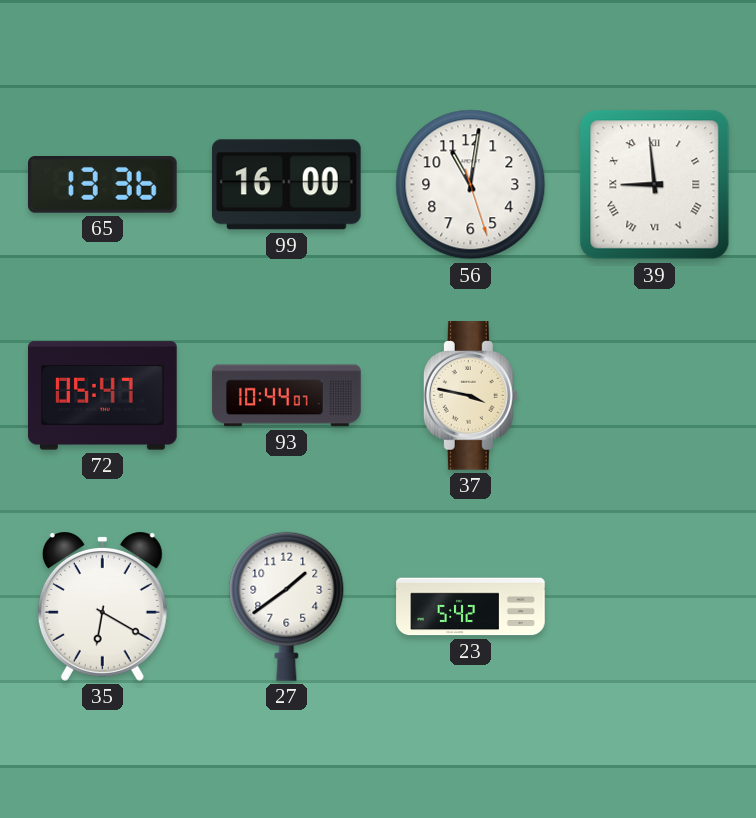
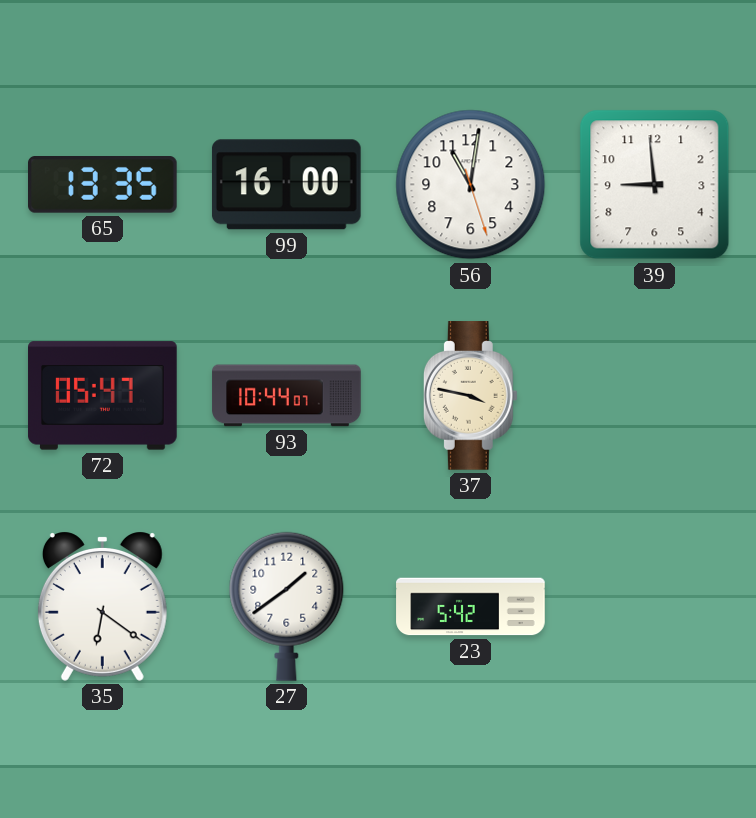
65: 13:36 -> 13:35 (103, 185)
39 numerals: Roman -> Arabic (655, 185)
35: 6:20 -> 6:21 (102, 606)
